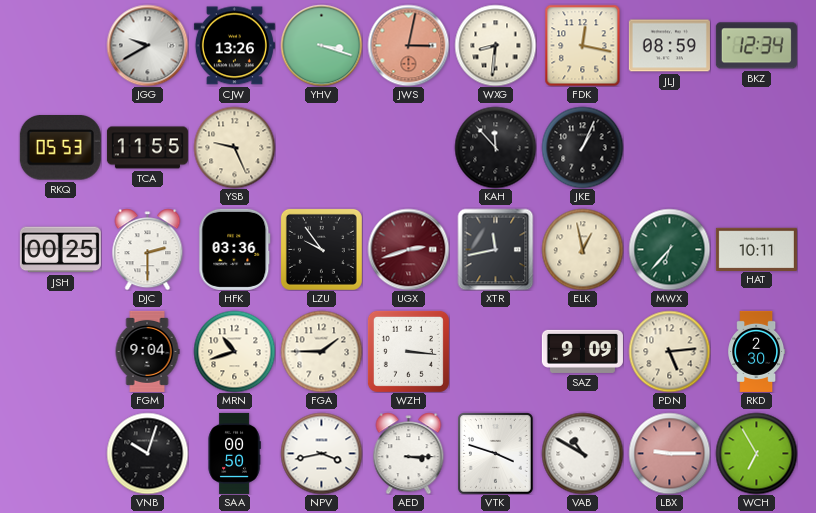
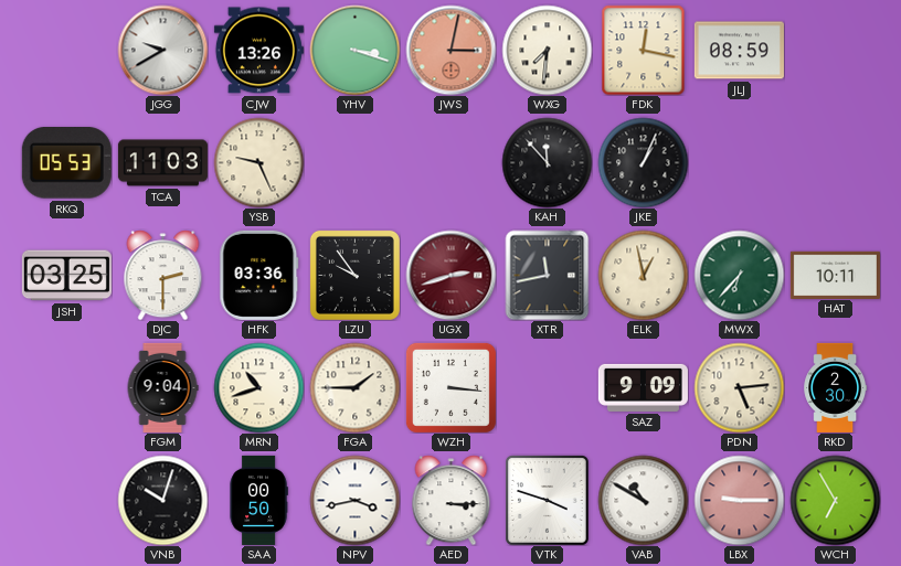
WXG: 8:31 -> 7:31 (547, 50)
BKZ: 12:34 -> none (756, 46)
TCA: 11:55 -> 11:03 (162, 163)
JSH: 00:25 -> 03:25 (66, 276)
